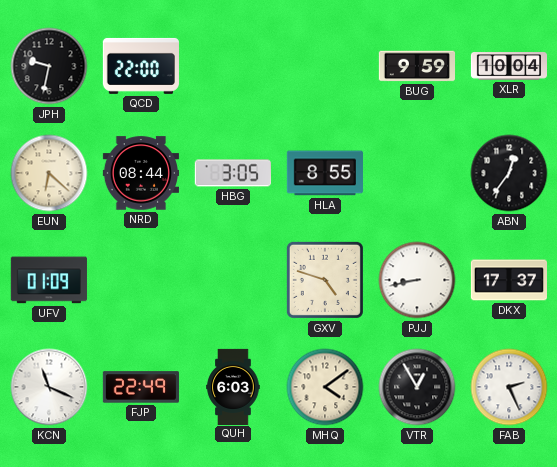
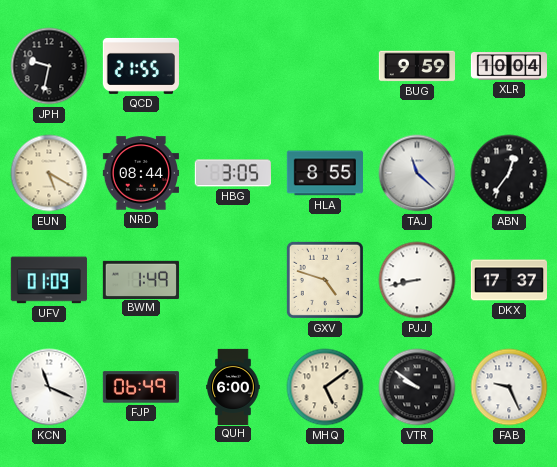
QCD: 22:00 -> 21:55 (141, 66)
EUN: 6:22 -> 5:20 (49, 173)
TAJ: none -> 11:22 (417, 173)
BWM: none -> 1:49 (140, 279)
FJP: 22:49 -> 06:49 (141, 387)
QUH: 6:03 -> 6:00 (233, 386)
MHQ: 4:09 -> 5:09 (325, 387)
VTR: 12:55 -> 9:51 (417, 387)
FAB: 2:26 -> 9:26 (509, 387)
